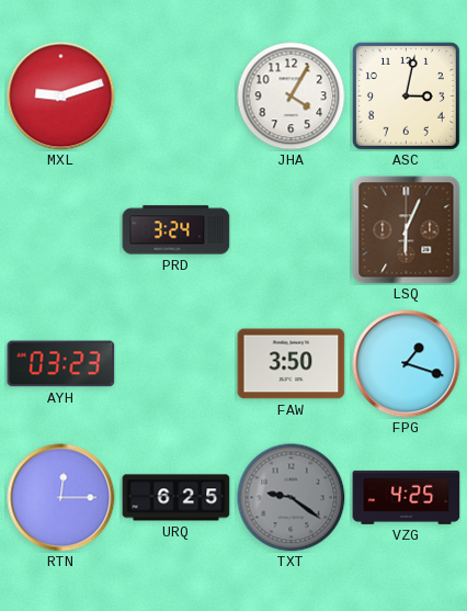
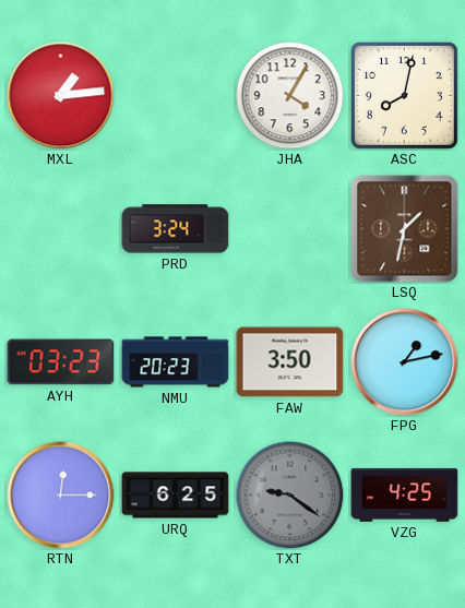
MXL: 9:12 -> 1:14 (61, 96)
ASC: 3:02 -> 8:02 (404, 95)
LSQ: 6:04 -> 1:32 (405, 229)
NMU: none -> 20:23 (176, 362)
FPG: 1:18 -> 1:13 (405, 362)
